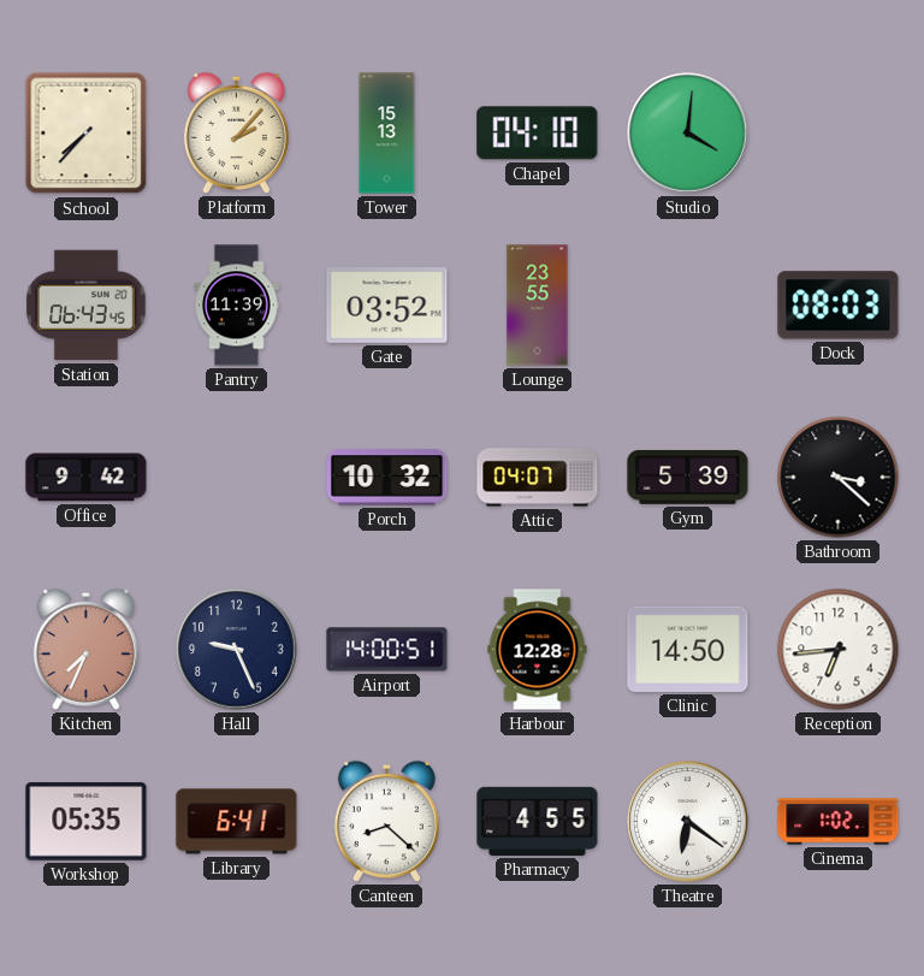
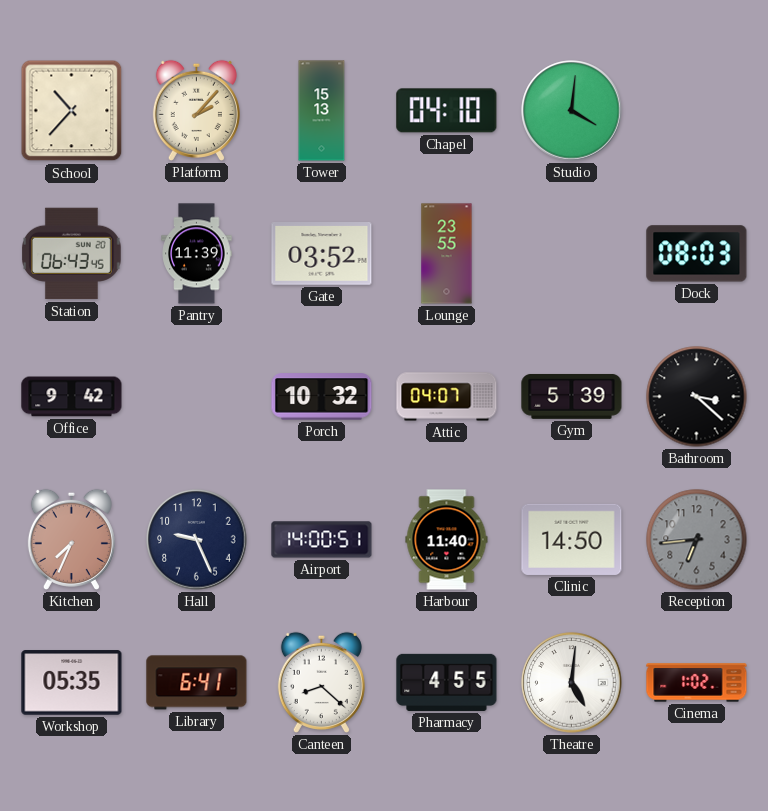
School: 7:37 -> 10:37 (72, 111)
Harbour: 12:28 -> 11:40 (447, 540)
Reception dial: white -> grey (697, 540)
Theatre: 6:21 -> 5:01 (572, 683)
